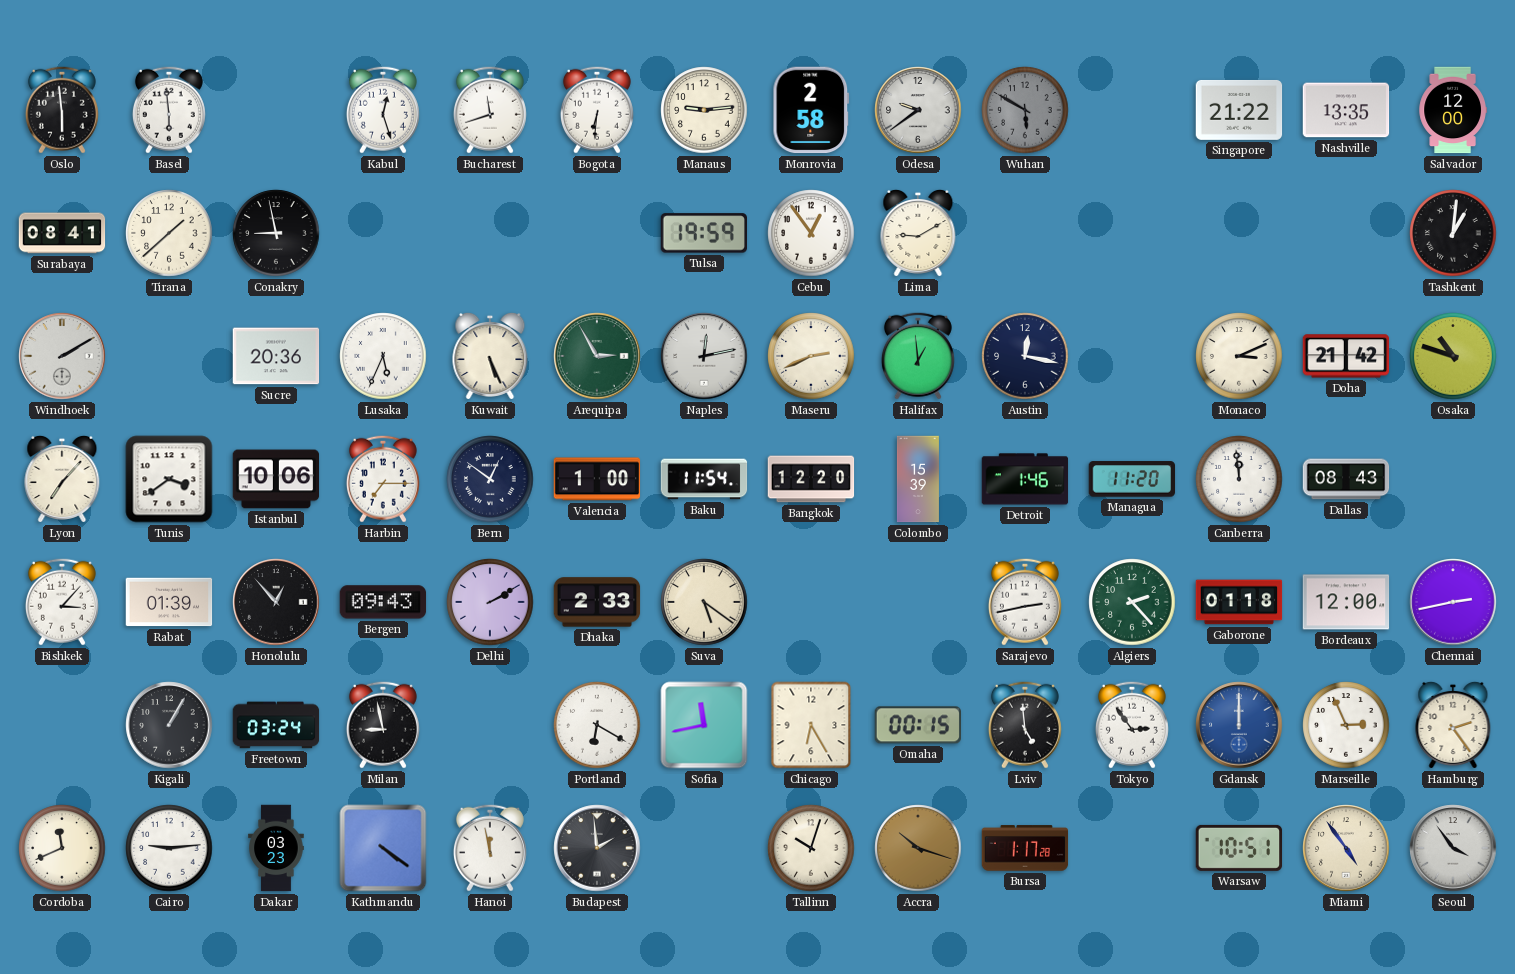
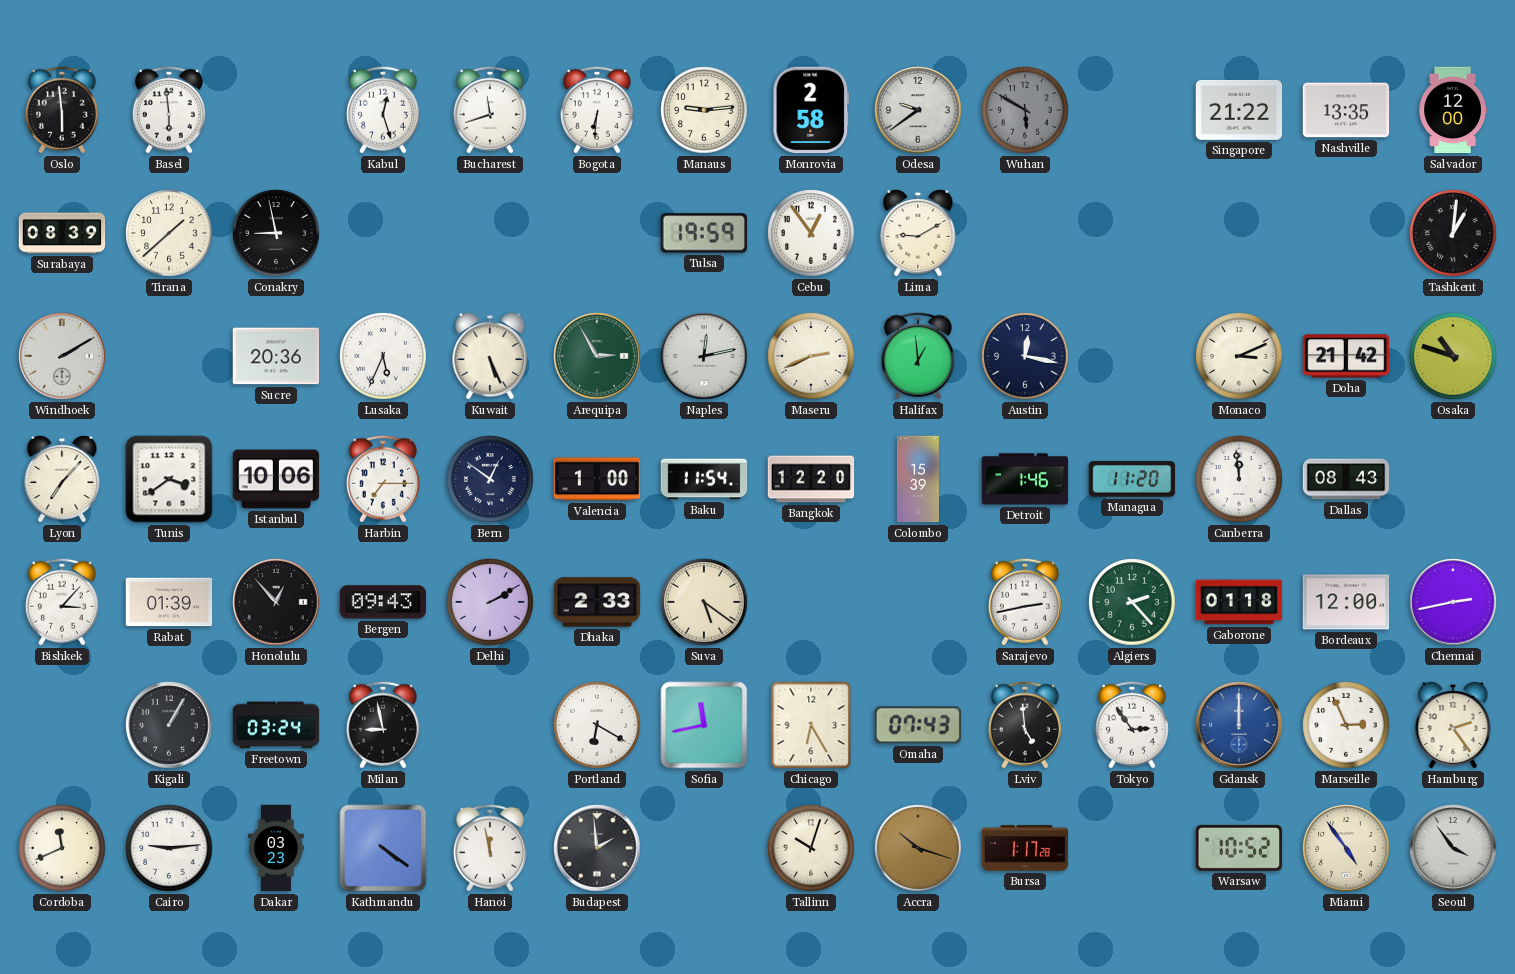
Surabaya: 08:41 -> 08:39 (62, 233)
Omaha: 00:15 -> 07:43 (917, 725)
Warsaw: 10:51 -> 10:52 (1239, 848)
